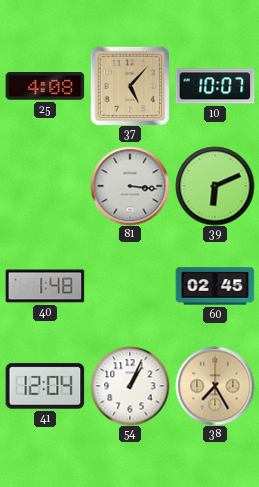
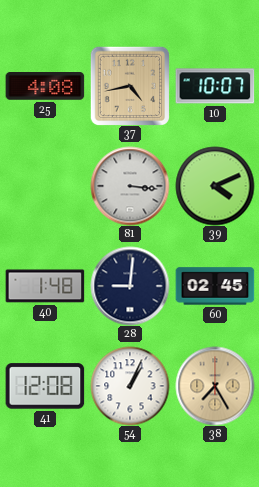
37: 5:07 -> 4:43 (130, 86)
39: 6:11 -> 4:11 (215, 186)
28: none -> 9:01 (130, 286)
41: 12:04 -> 12:08 (45, 386)
